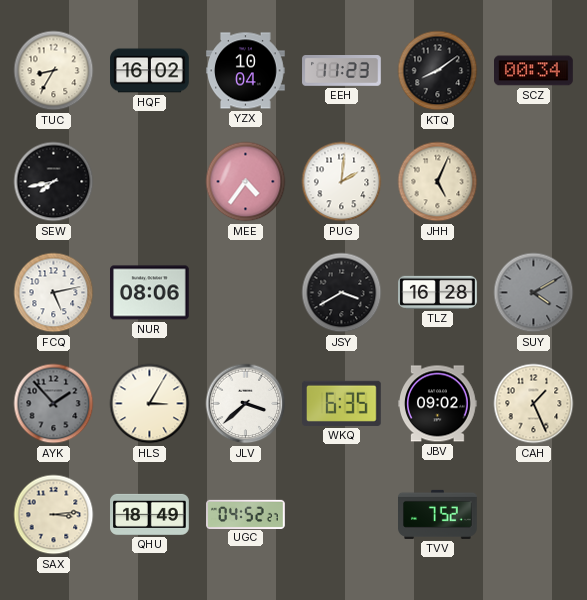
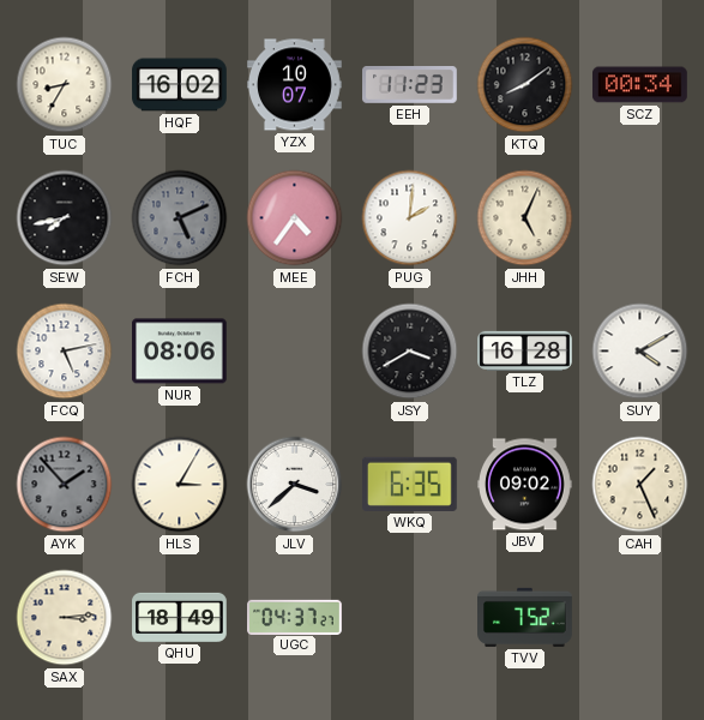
YZX: 10:04 -> 10:07 (295, 85)
FCH: none -> 5:11 (180, 218)
SUY dial: grey -> white (640, 352)
UGC: 04:52 -> 04:37 (295, 617)
